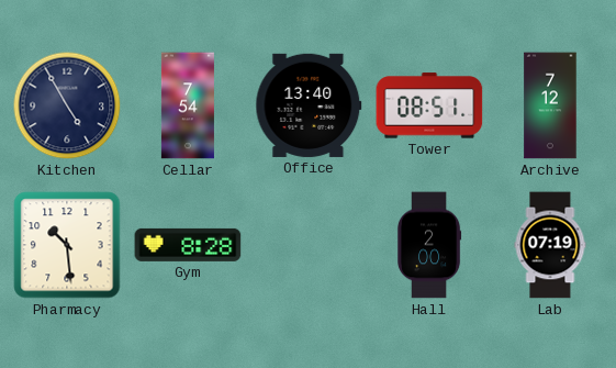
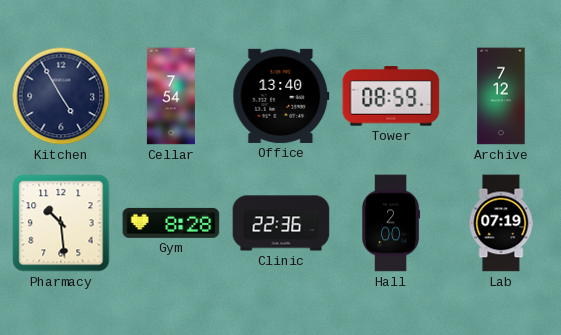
Tower: 08:51 -> 08:59 (391, 96)
Clinic: none -> 22:36 (281, 223)
